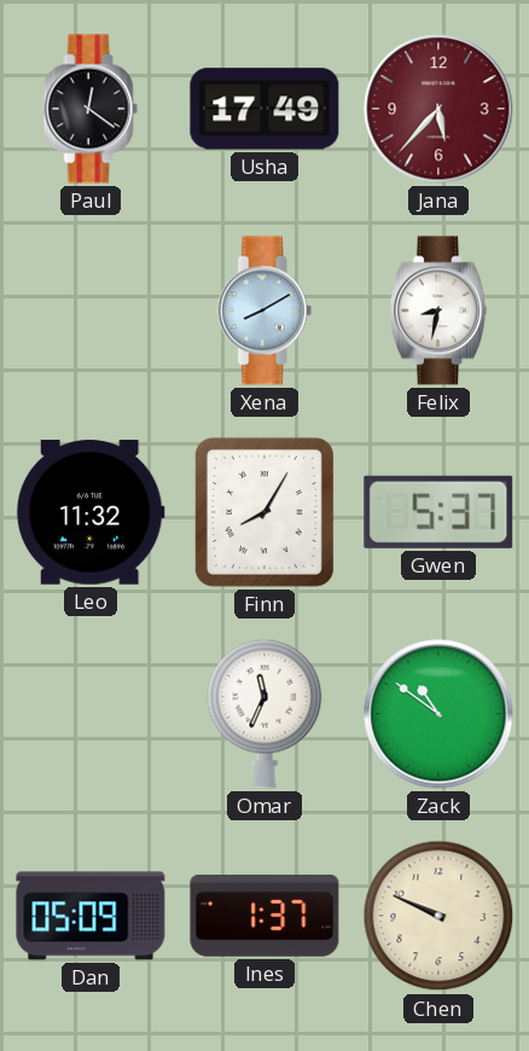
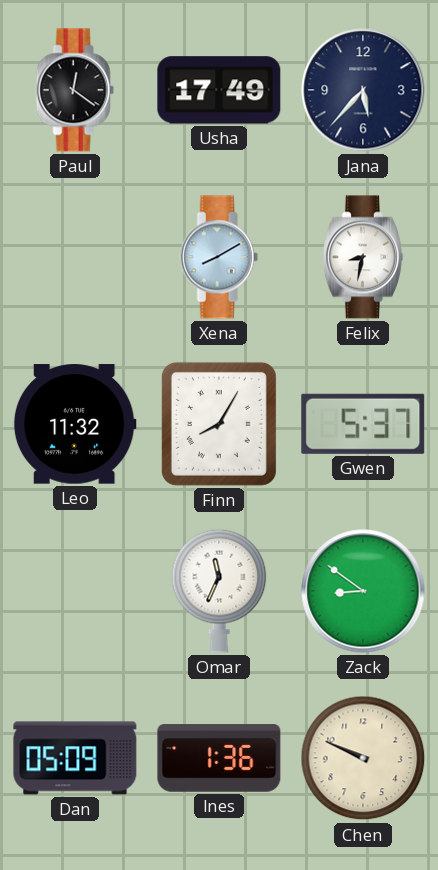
Jana dial: burgundy -> navy (363, 90)
Zack: 10:51 -> 8:51 (363, 591)
Ines: 1:37 -> 1:36 (219, 758)
